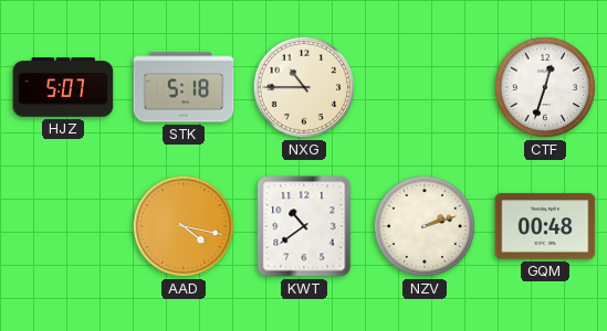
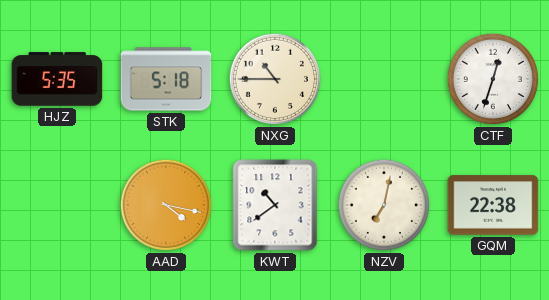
HJZ: 5:07 -> 5:35 (57, 79)
NZV: 2:12 -> 7:02 (384, 205)
GQM: 00:48 -> 22:38 (493, 205)
